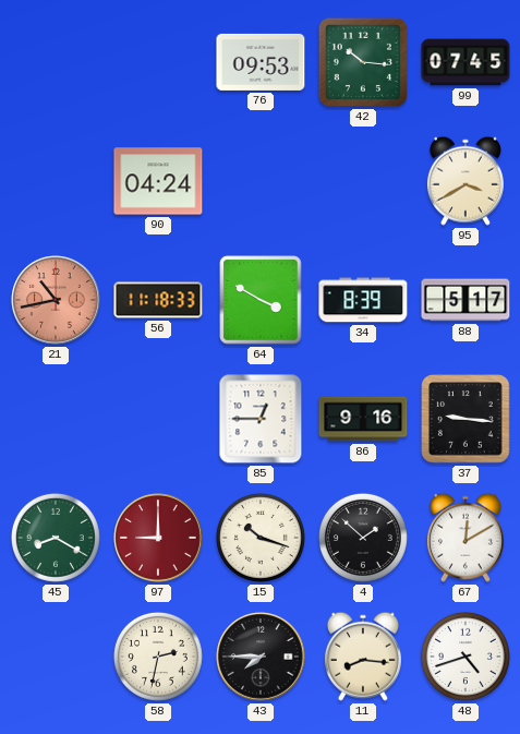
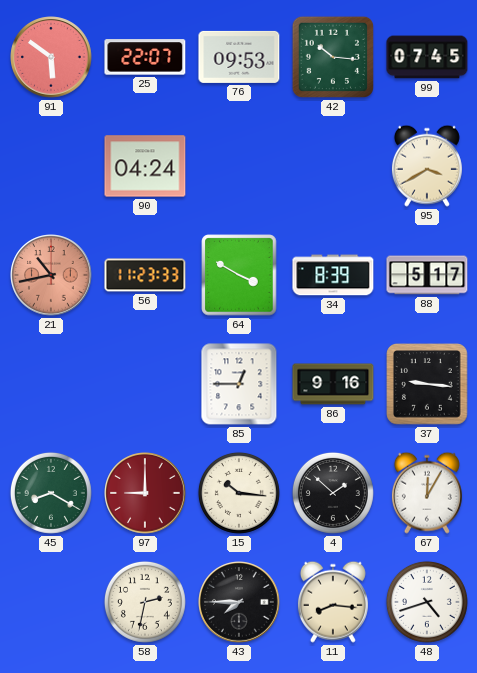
91: none -> 5:51 (51, 57)
25: none -> 22:07 (145, 57)
56: 11:18 -> 11:23 (145, 275)
15: 10:18 -> 10:16 (239, 493)
67: 12:10 -> 12:05 (427, 493)
